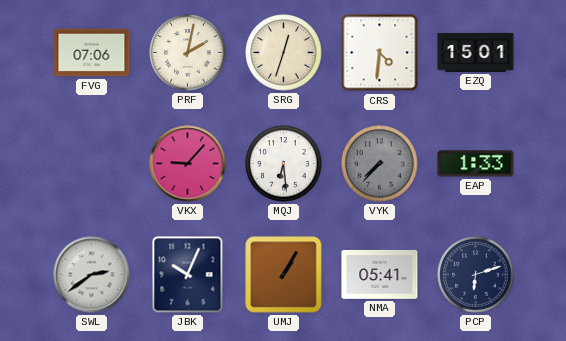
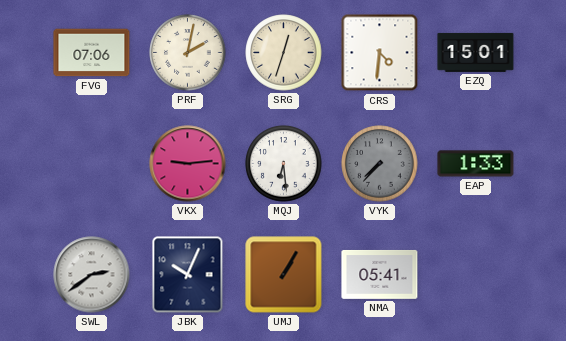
VKX: 9:07 -> 9:14 (188, 164)
PCP: 6:12 -> none (476, 275)
